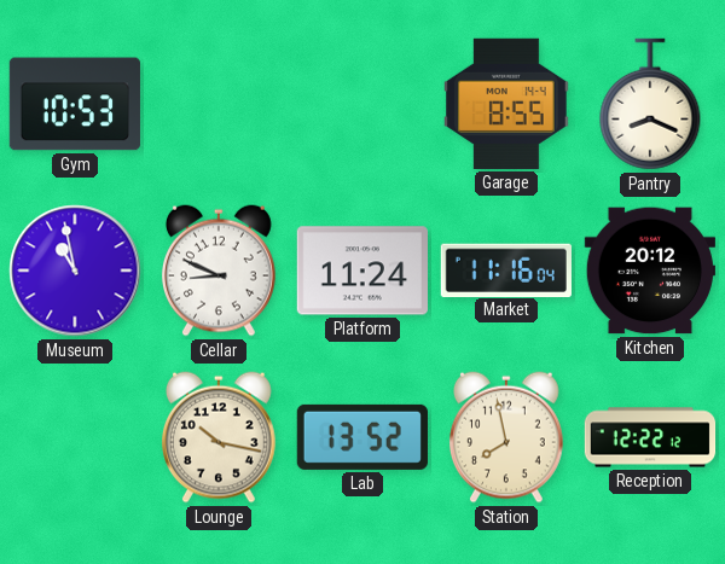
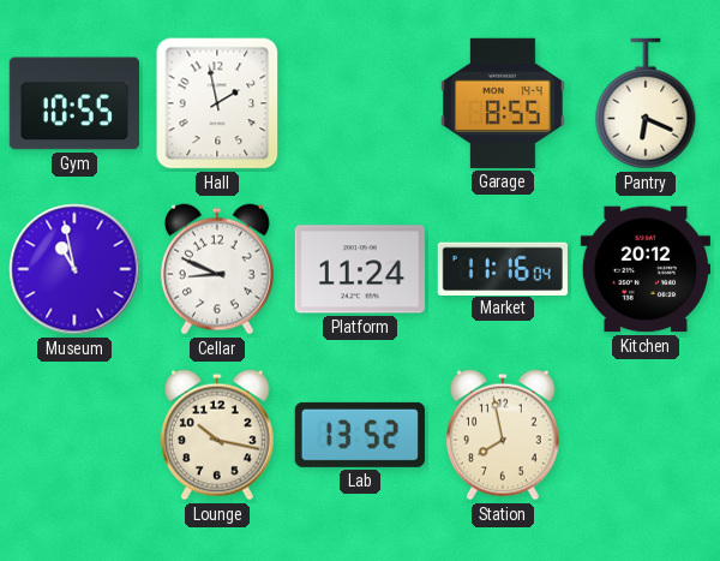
Gym: 10:53 -> 10:55 (74, 103)
Hall: none -> 1:58 (217, 103)
Pantry: 8:19 -> 6:19 (646, 103)
Reception: 12:22 -> none (650, 437)
